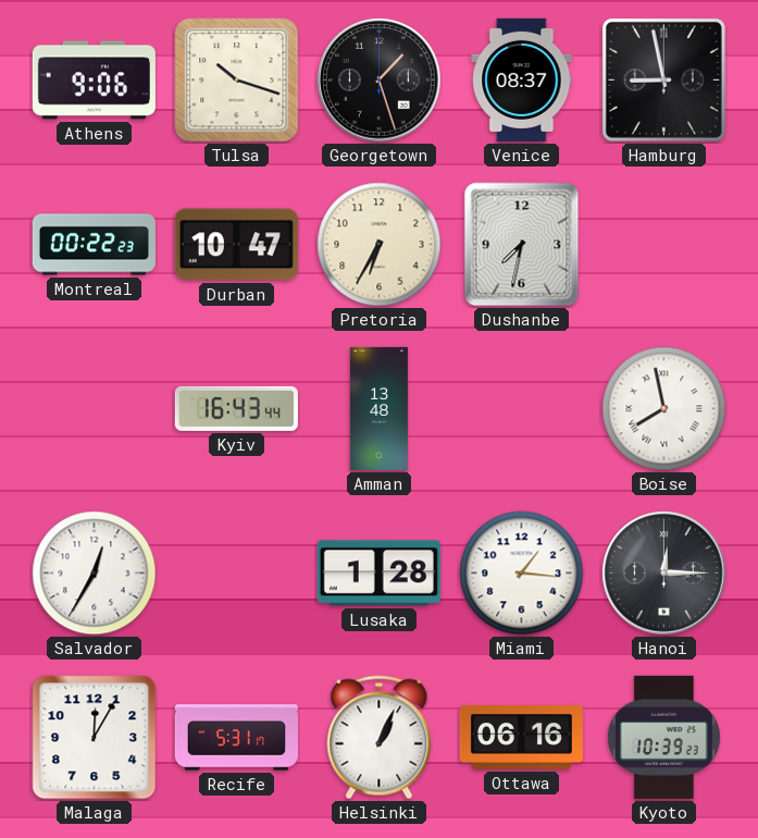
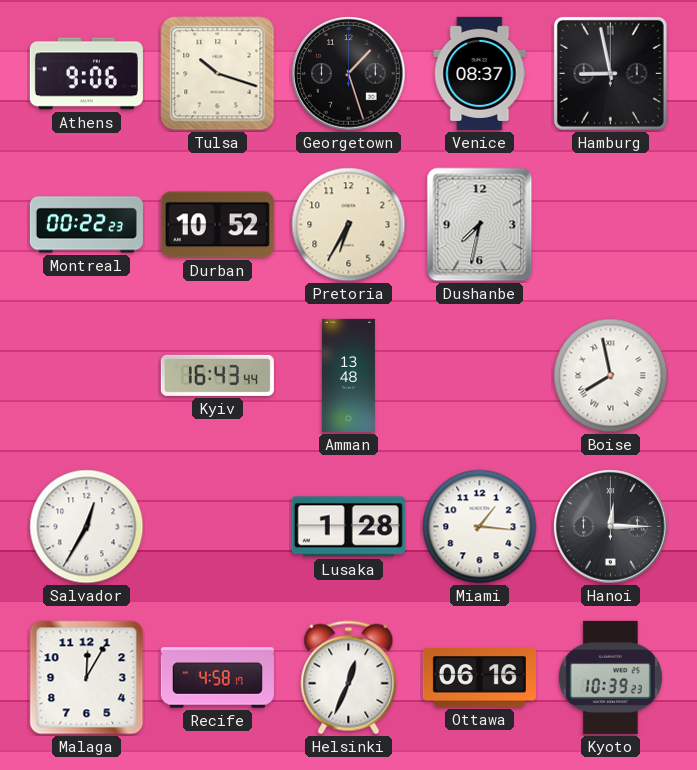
Durban: 10:47 -> 10:52 (217, 225)
Recife: 5:31 -> 4:58 (217, 678)
Helsinki: 1:04 -> 12:34 (349, 678)
